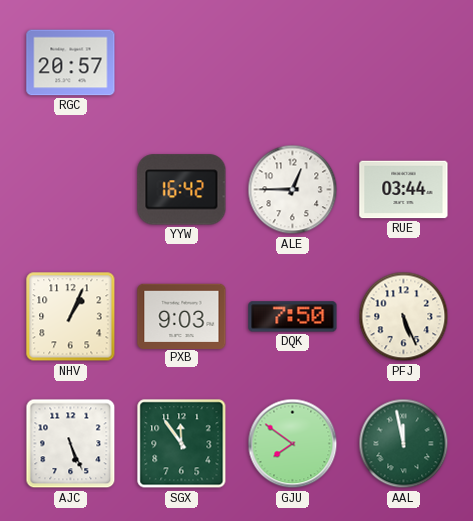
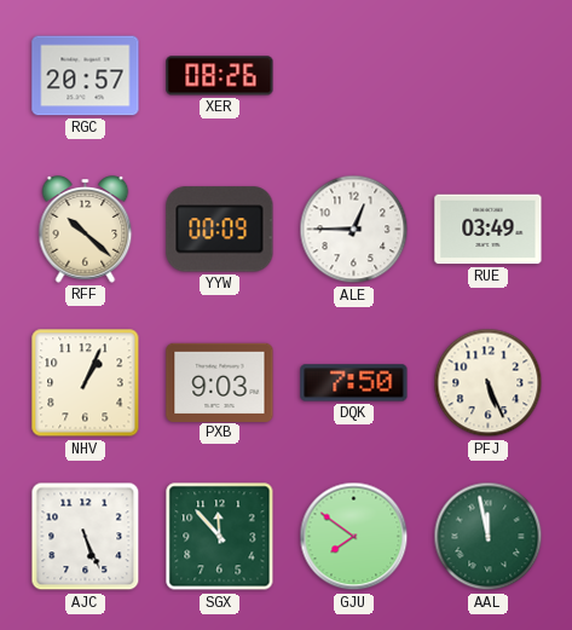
XER: none -> 08:26 (220, 76)
RFF: none -> 10:22 (86, 230)
YYW: 16:42 -> 00:09 (220, 230)
RUE: 03:44 -> 03:49 (489, 230)
SGX: 11:54 -> 11:53 (220, 537)
